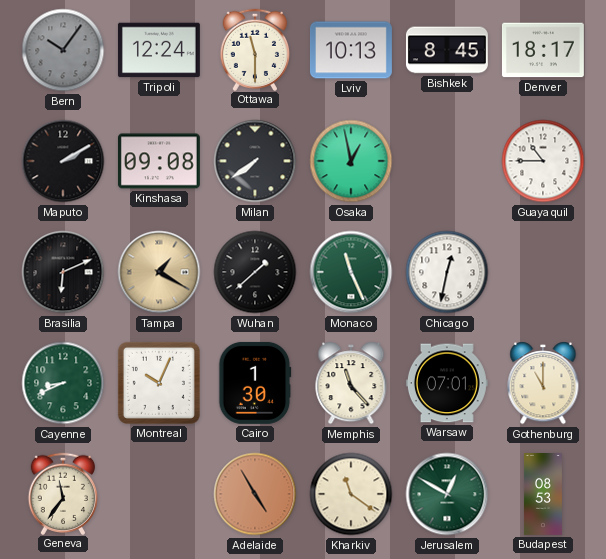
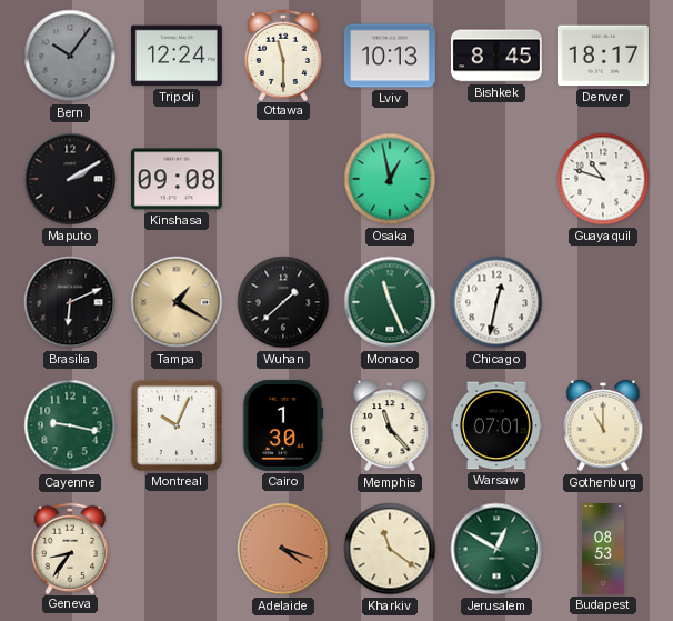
Milan: 7:39 -> none (255, 161)
Guayaquil: 10:45 -> 10:48 (603, 179)
Cayenne: 8:41 -> 9:17 (70, 425)
Geneva: 11:36 -> 8:36 (69, 548)
Adelaide: 4:55 -> 4:18 (283, 549)
